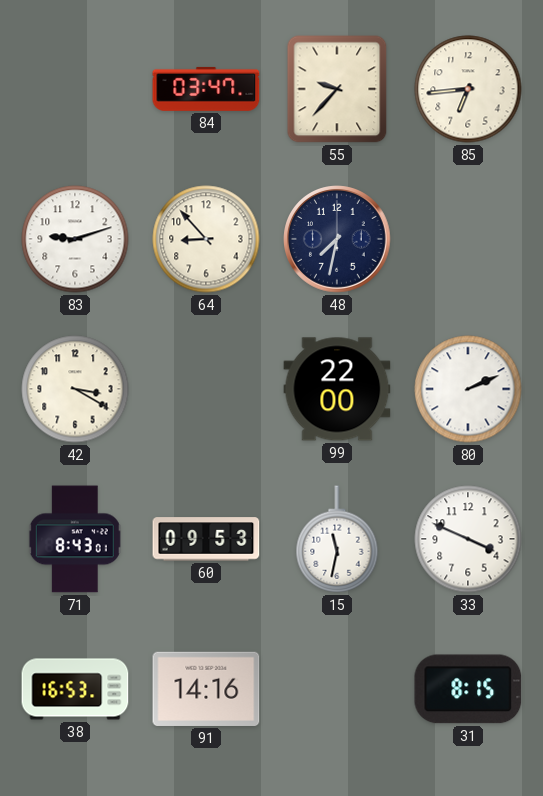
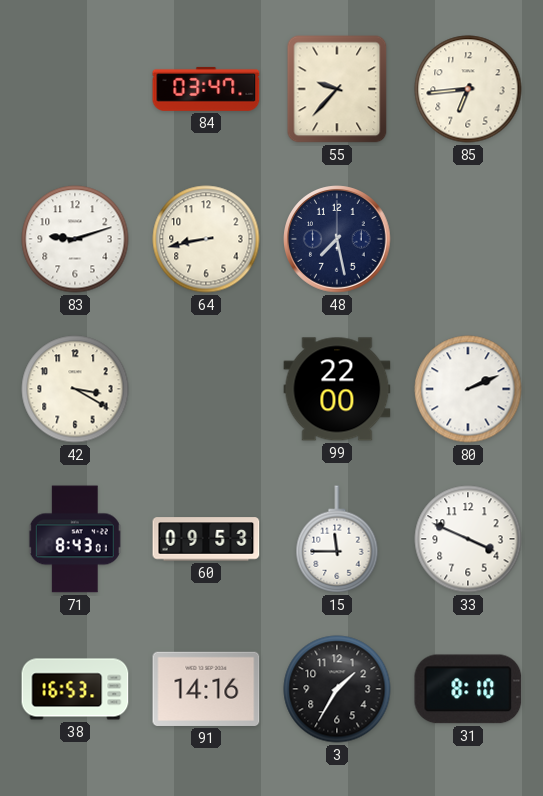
64: 8:53 -> 8:43 (206, 239)
48: 7:32 -> 7:28 (337, 239)
15: 11:32 -> 11:45 (337, 539)
3: none -> 1:35 (337, 689)
31: 8:15 -> 8:10 (468, 689)
